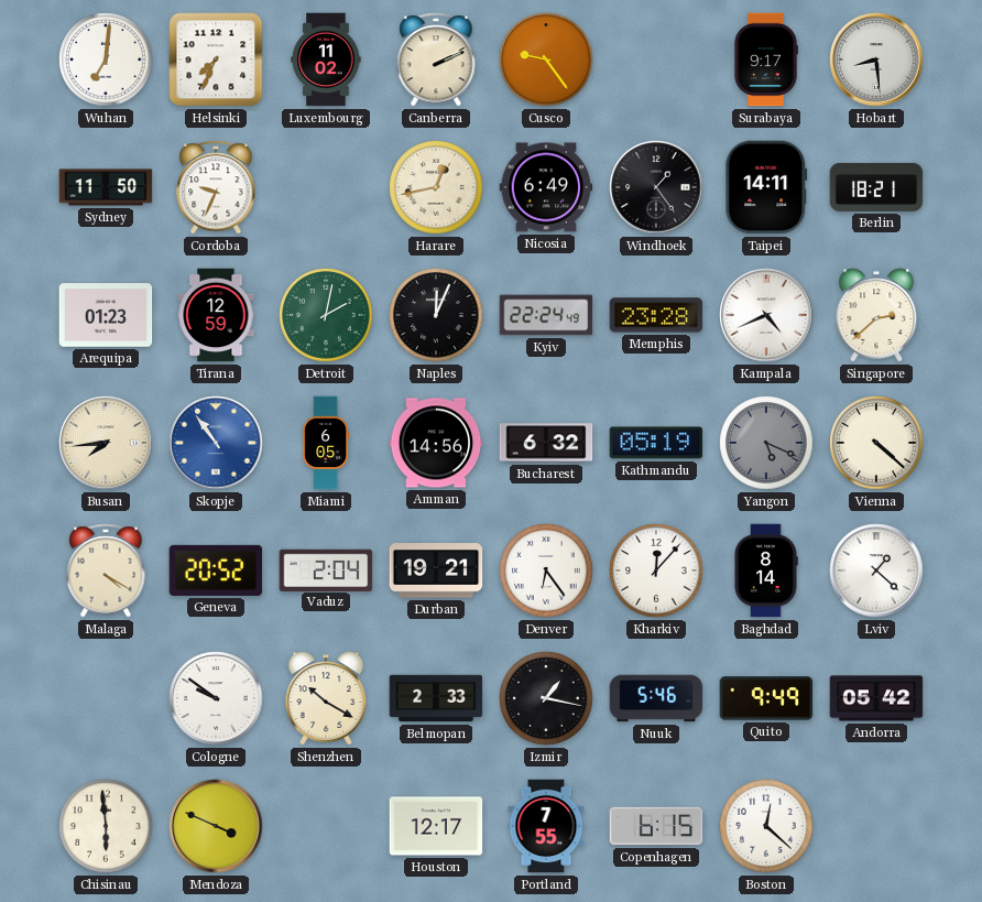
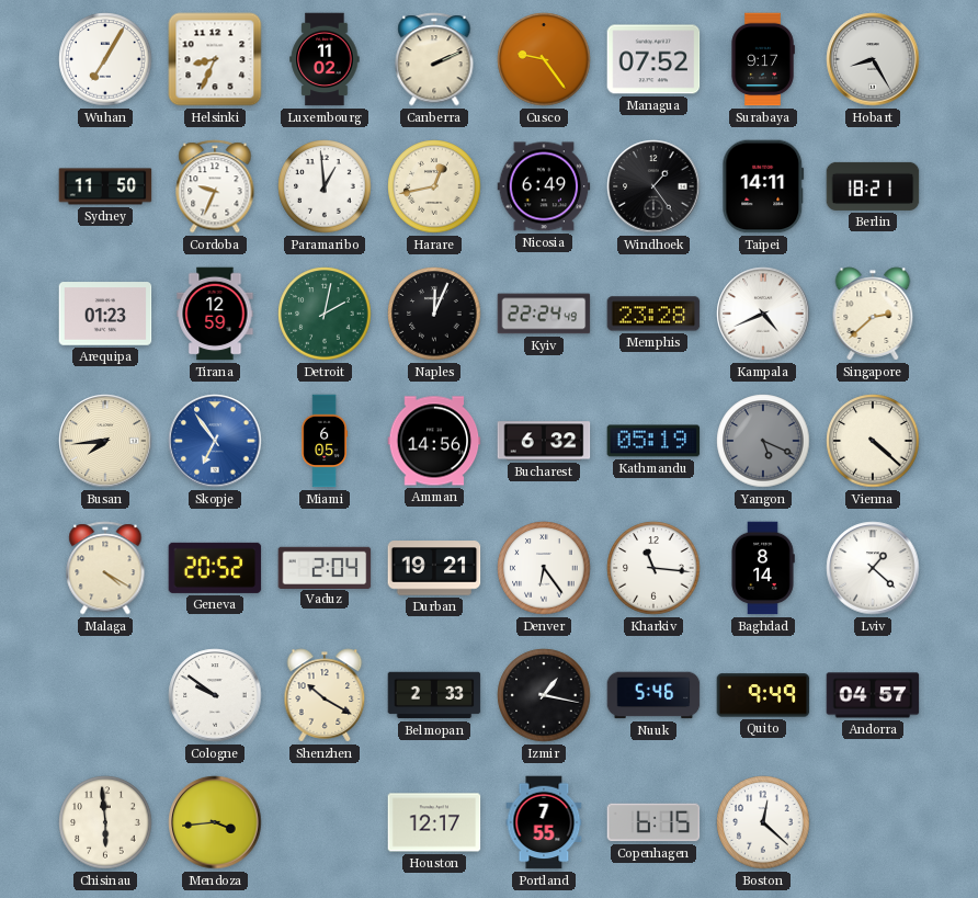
Wuhan: 7:01 -> 7:05 (105, 59)
Helsinki: 7:34 -> 8:34 (215, 59)
Managua: none -> 07:52 (653, 59)
Hobart: 8:29 -> 8:25 (873, 59)
Paramaribo: none -> 12:59 (325, 186)
Skopje: 10:54 -> 6:54 (215, 441)
Kharkiv: 12:07 -> 11:16 (653, 568)
Andorra: 05:42 -> 04:57 (873, 695)
Mendoza: 3:49 -> 3:44 (215, 822)
